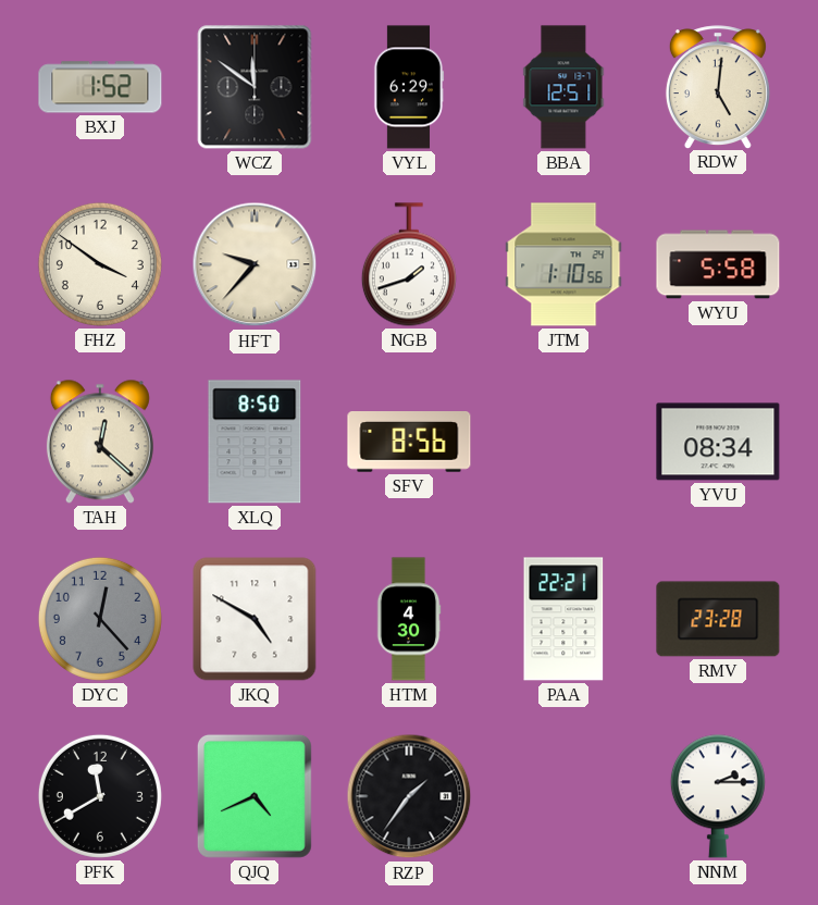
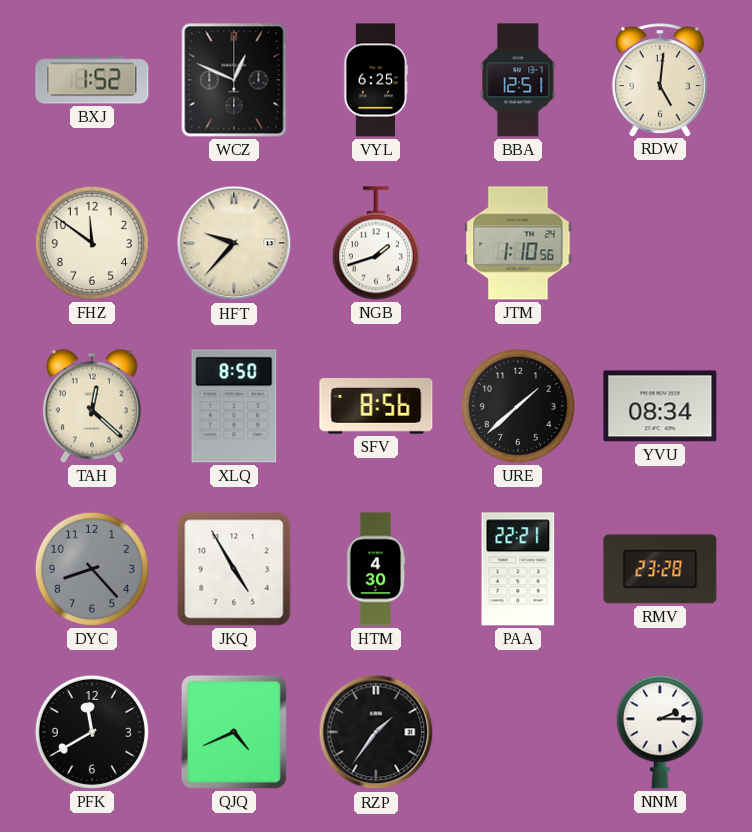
WCZ: 11:51 -> 12:49 (234, 80)
VYL: 6:29 -> 6:25 (376, 80)
FHZ: 3:51 -> 11:51 (92, 243)
WYU: 5:58 -> none (718, 264)
URE: none -> 1:38 (518, 406)
DYC: 12:23 -> 8:23 (92, 569)
JKQ: 4:50 -> 4:55 (234, 569)
